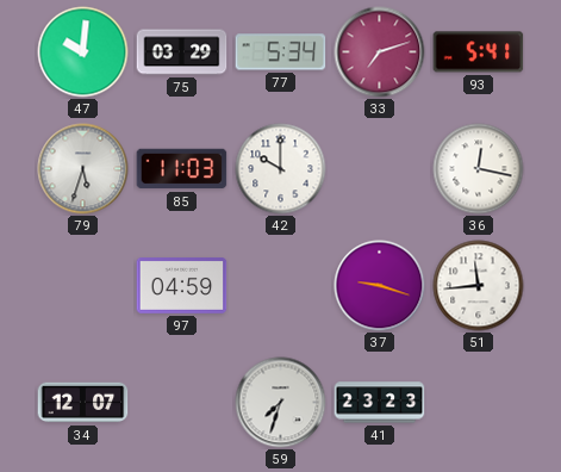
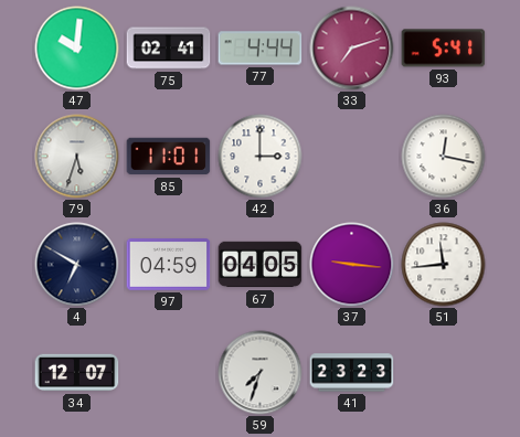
75: 03:29 -> 02:41 (169, 49)
77: 5:34 -> 4:44 (261, 49)
85: 11:03 -> 11:01 (169, 157)
42: 10:00 -> 3:00 (261, 157)
4: none -> 6:50 (77, 265)
67: none -> 04:05 (261, 265)
37: 9:18 -> 9:16 (352, 265)
